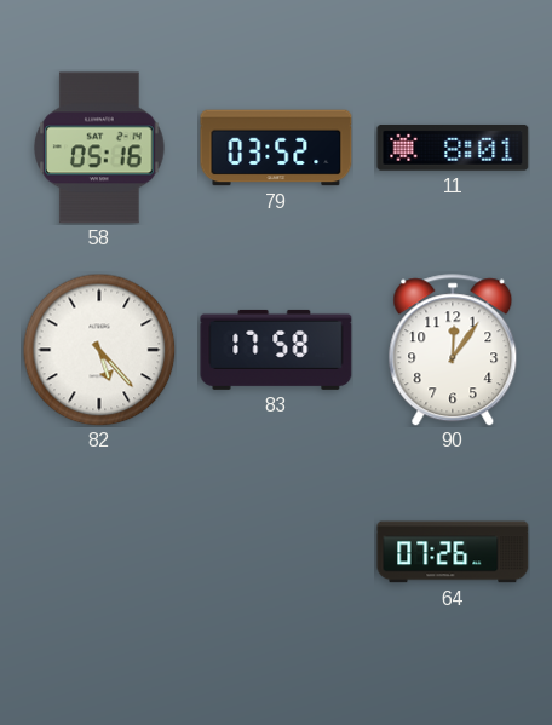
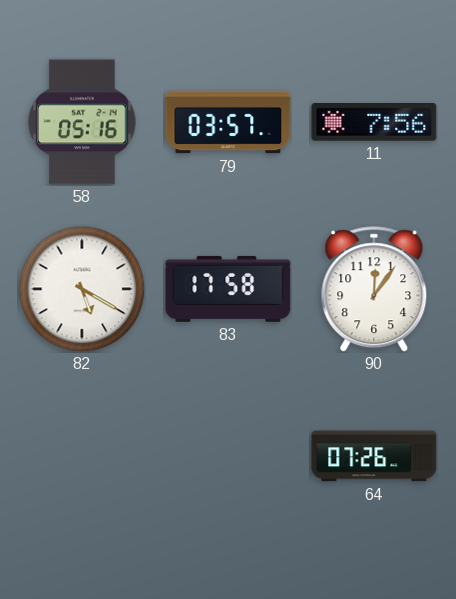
79: 03:52 -> 03:57 (228, 122)
11: 8:01 -> 7:56 (374, 122)
82: 5:23 -> 5:20 (82, 289)
